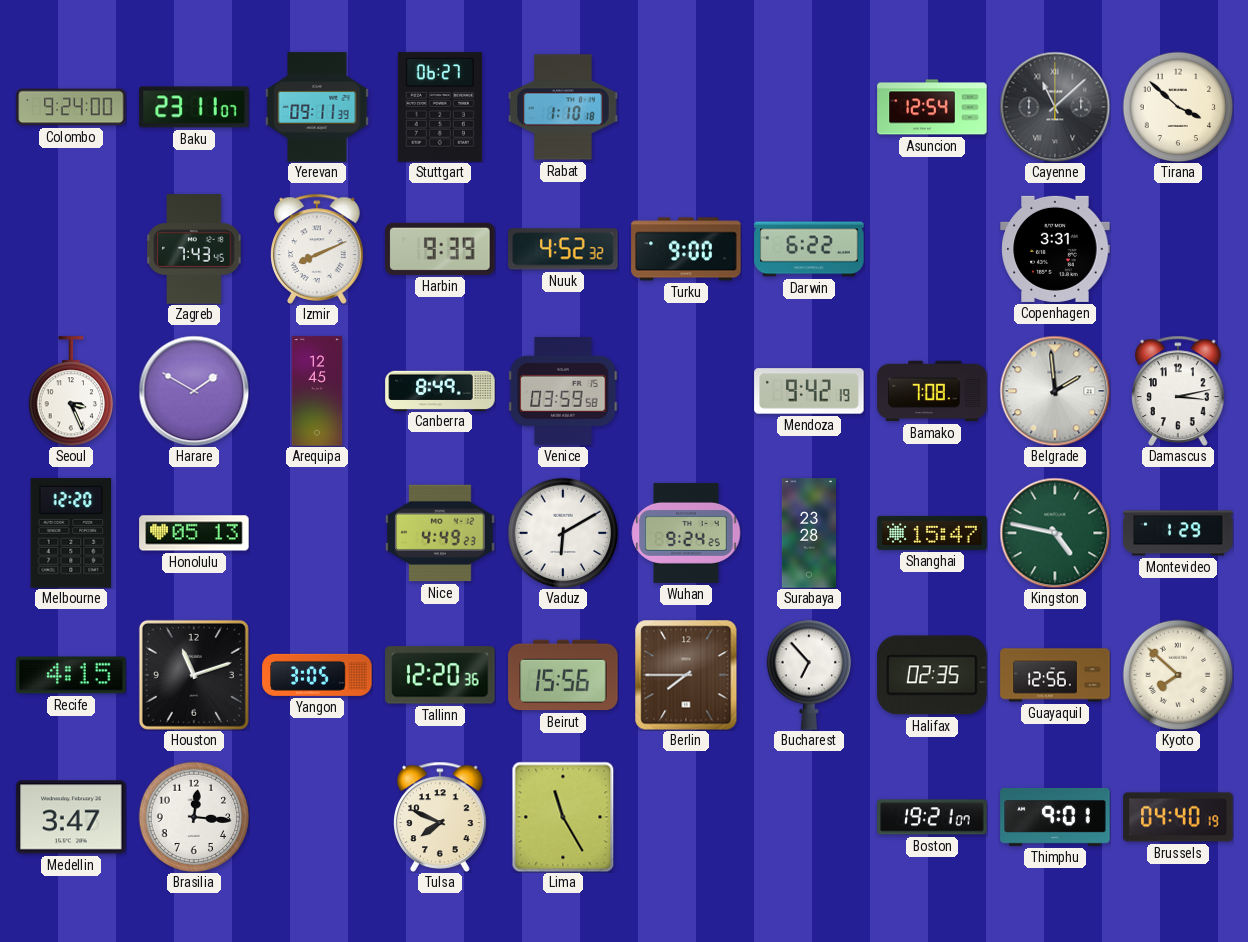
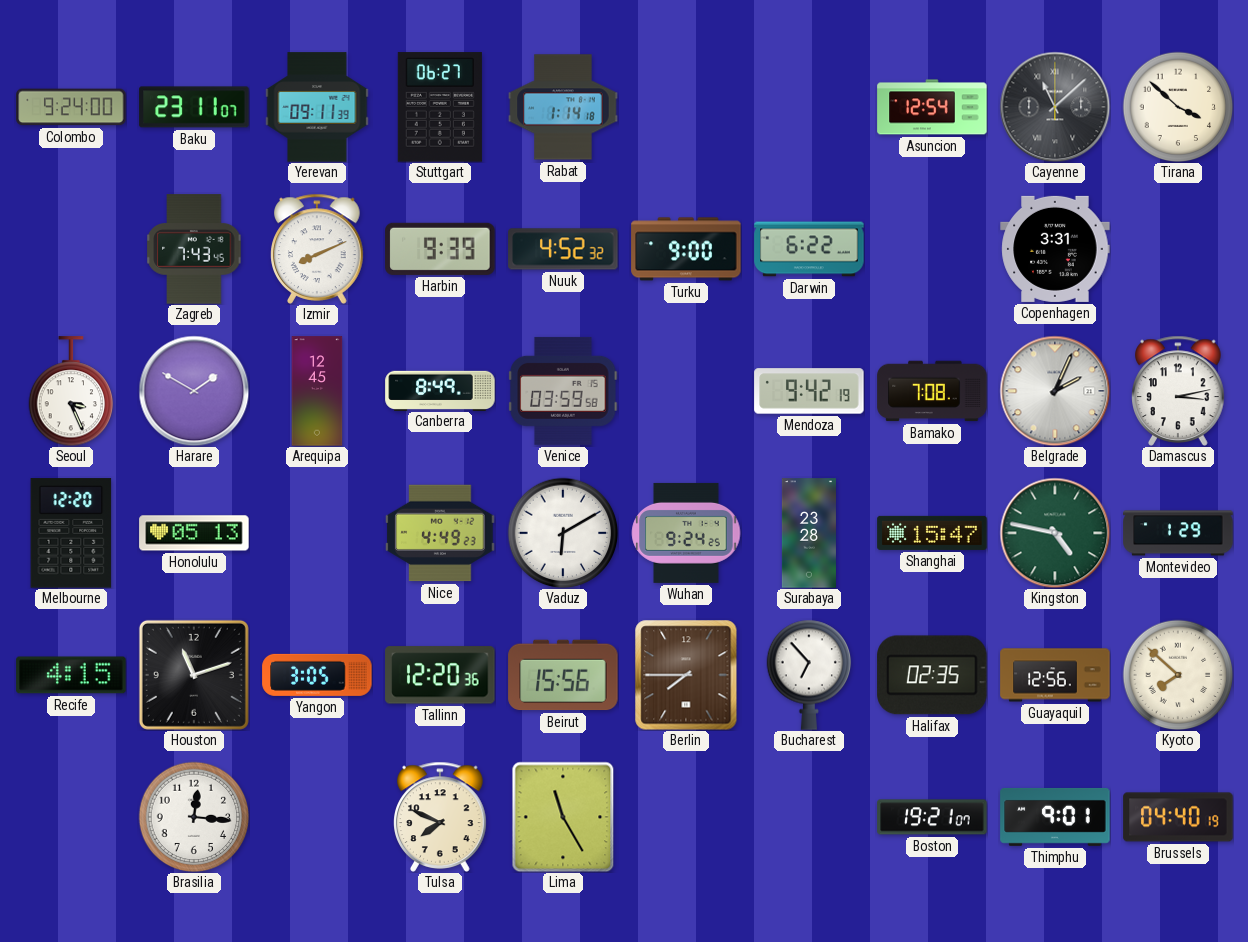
Rabat: 1:10 -> 1:14 (563, 107)
Belgrade: 1:59 -> 2:04 (1055, 391)
Medellin: 3:47 -> none (71, 817)
